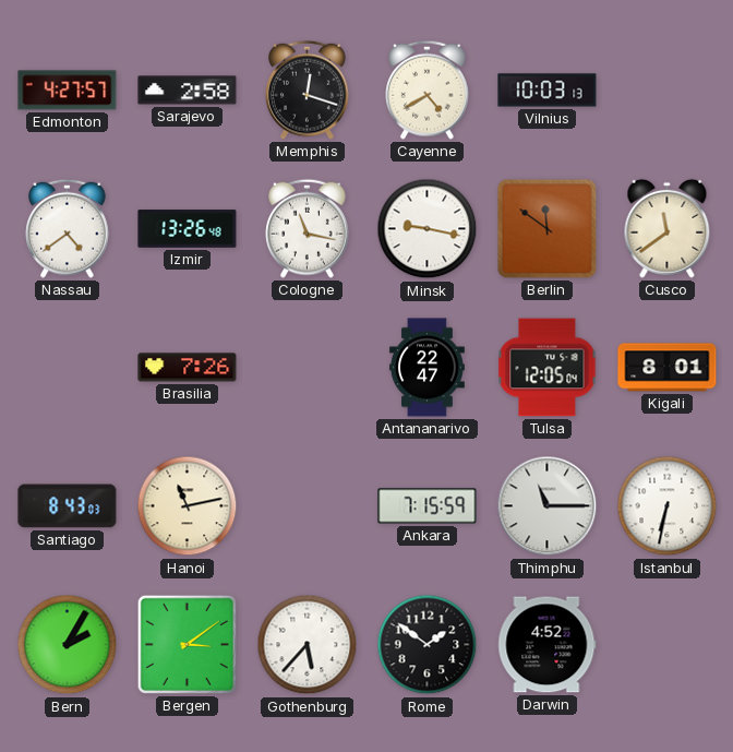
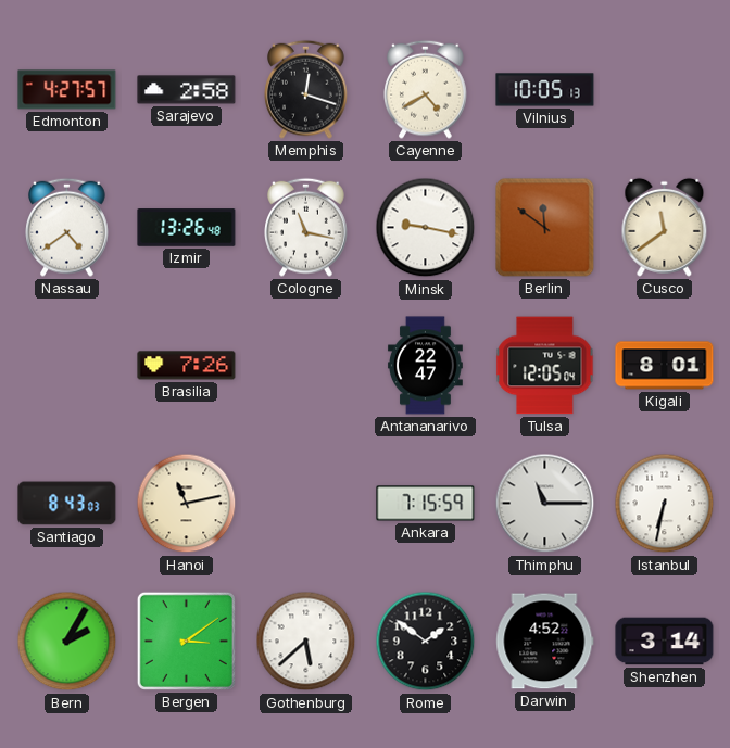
Vilnius: 10:03 -> 10:05 (545, 90)
Gothenburg: 5:37 -> 5:38 (306, 642)
Shenzhen: none -> 3:14 (665, 642)
